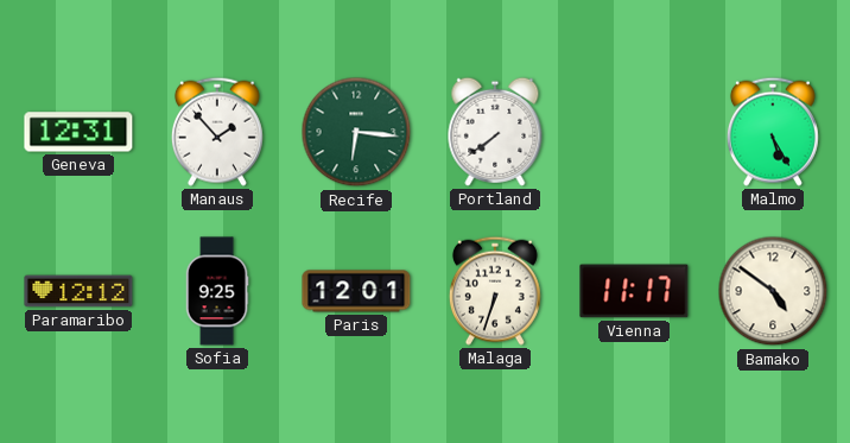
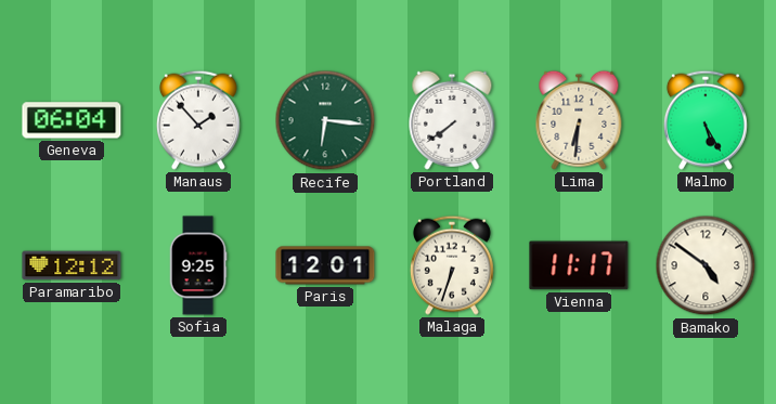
Geneva: 12:31 -> 06:04 (72, 120)
Lima: none -> 6:31 (579, 120)
